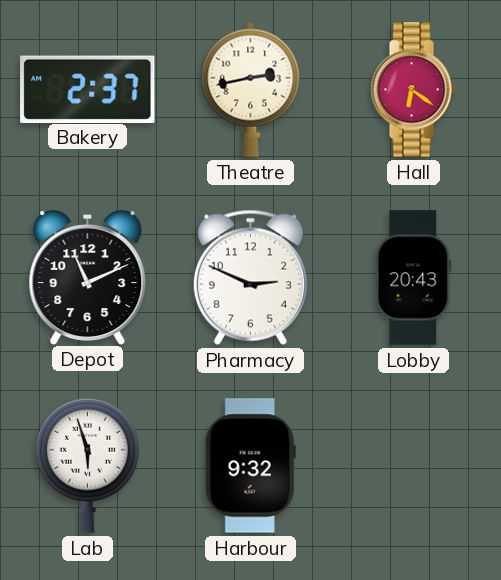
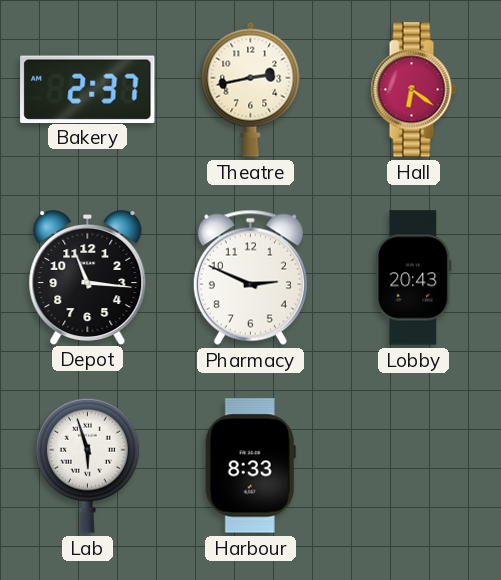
Depot: 11:11 -> 11:16 (88, 278)
Harbour: 9:32 -> 8:33 (250, 466)
